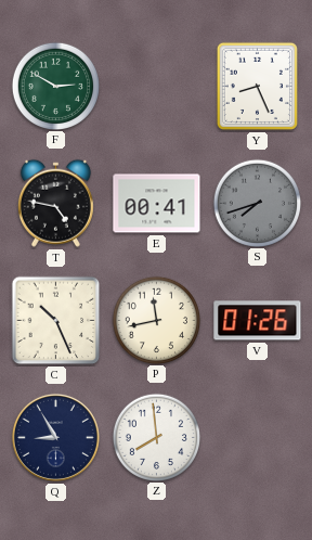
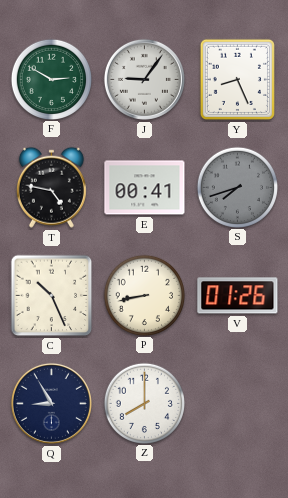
J: none -> 9:06 (144, 79)
P: 11:43 -> 8:43 (144, 295)
Z: 7:59 -> 8:00 (144, 403)
